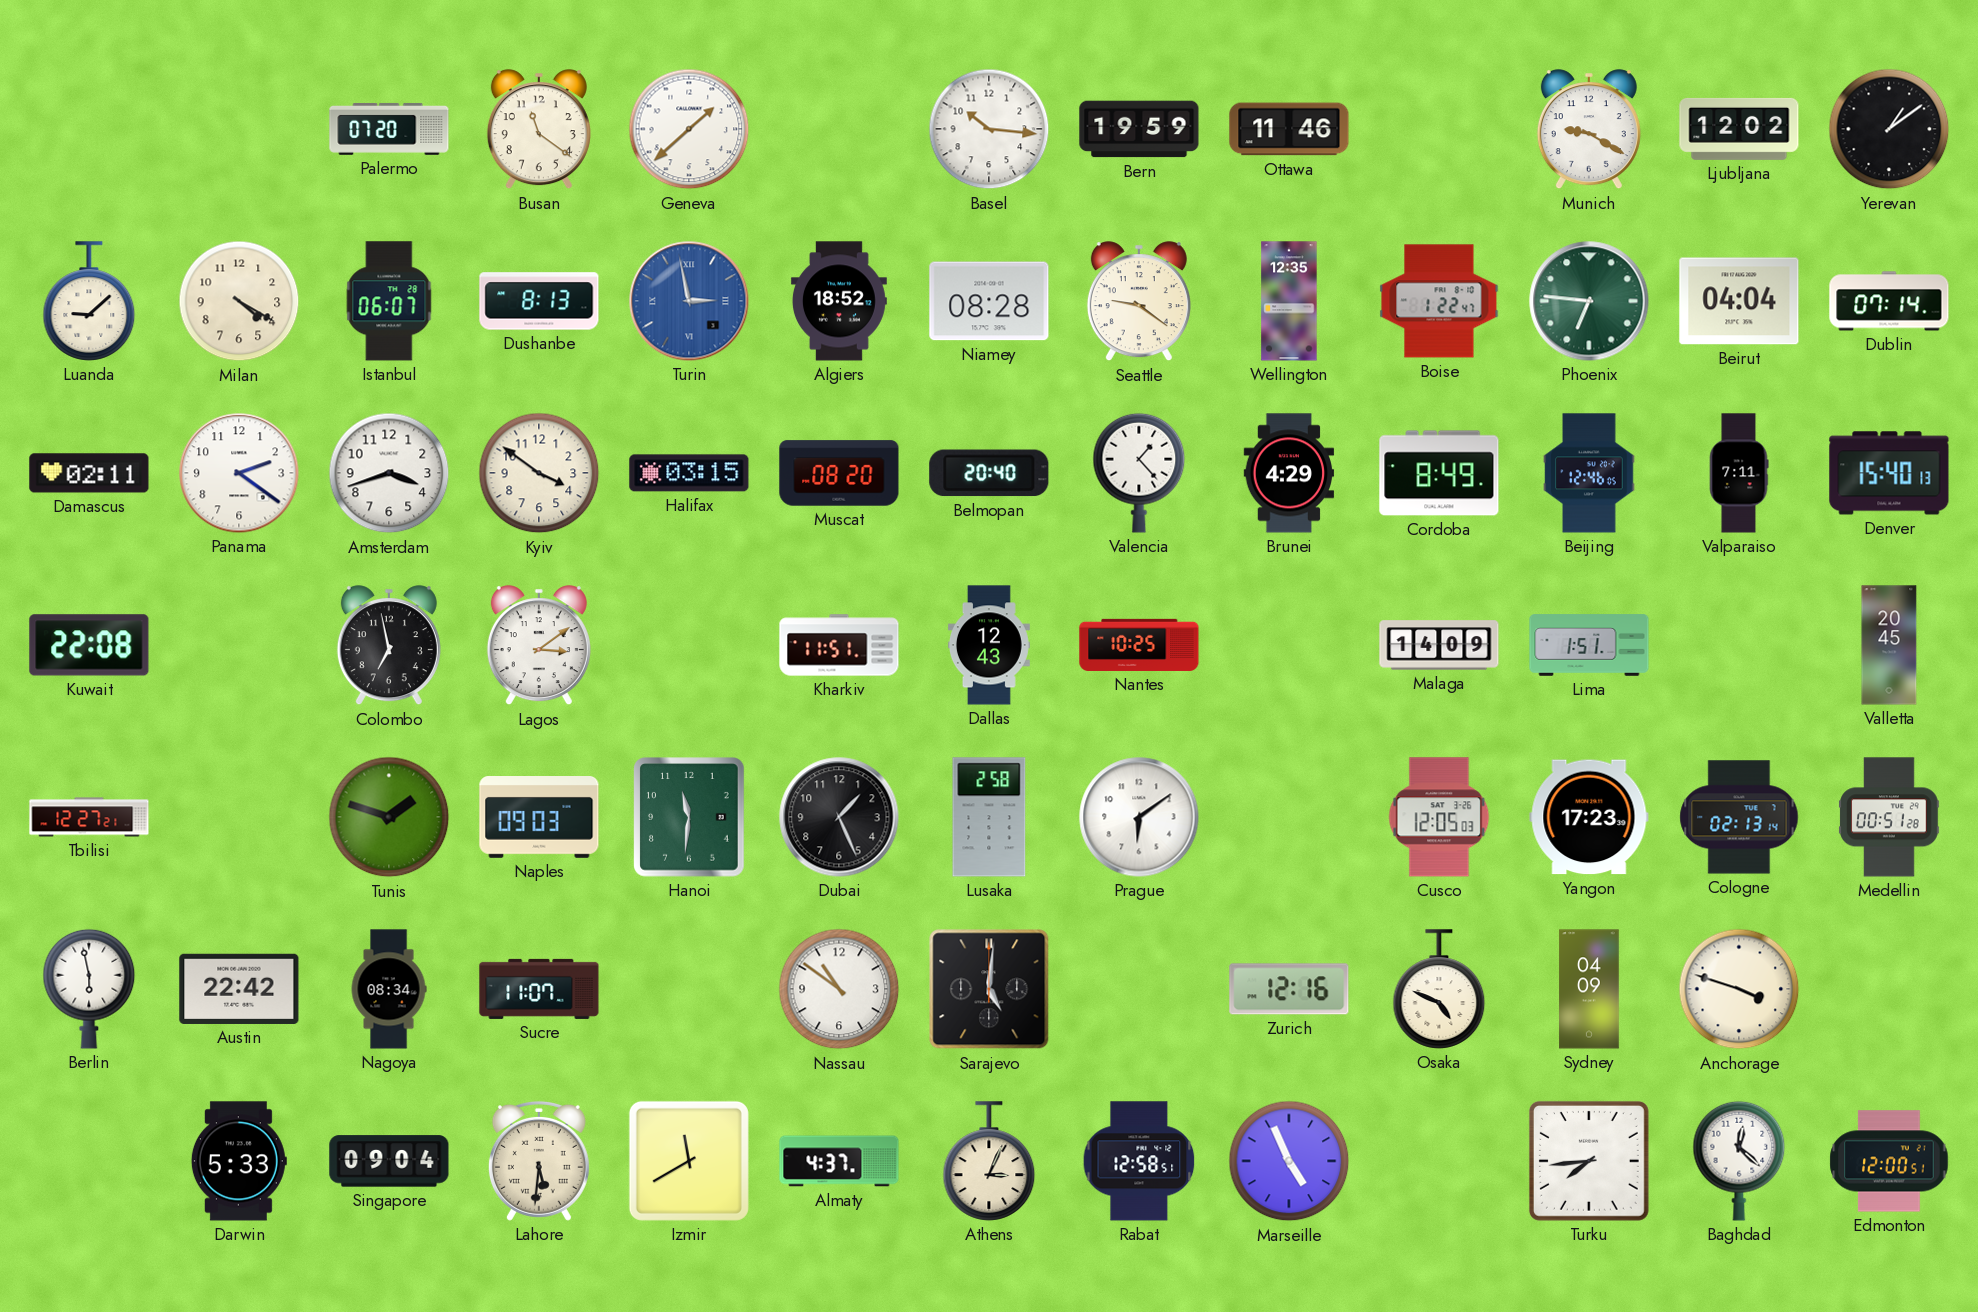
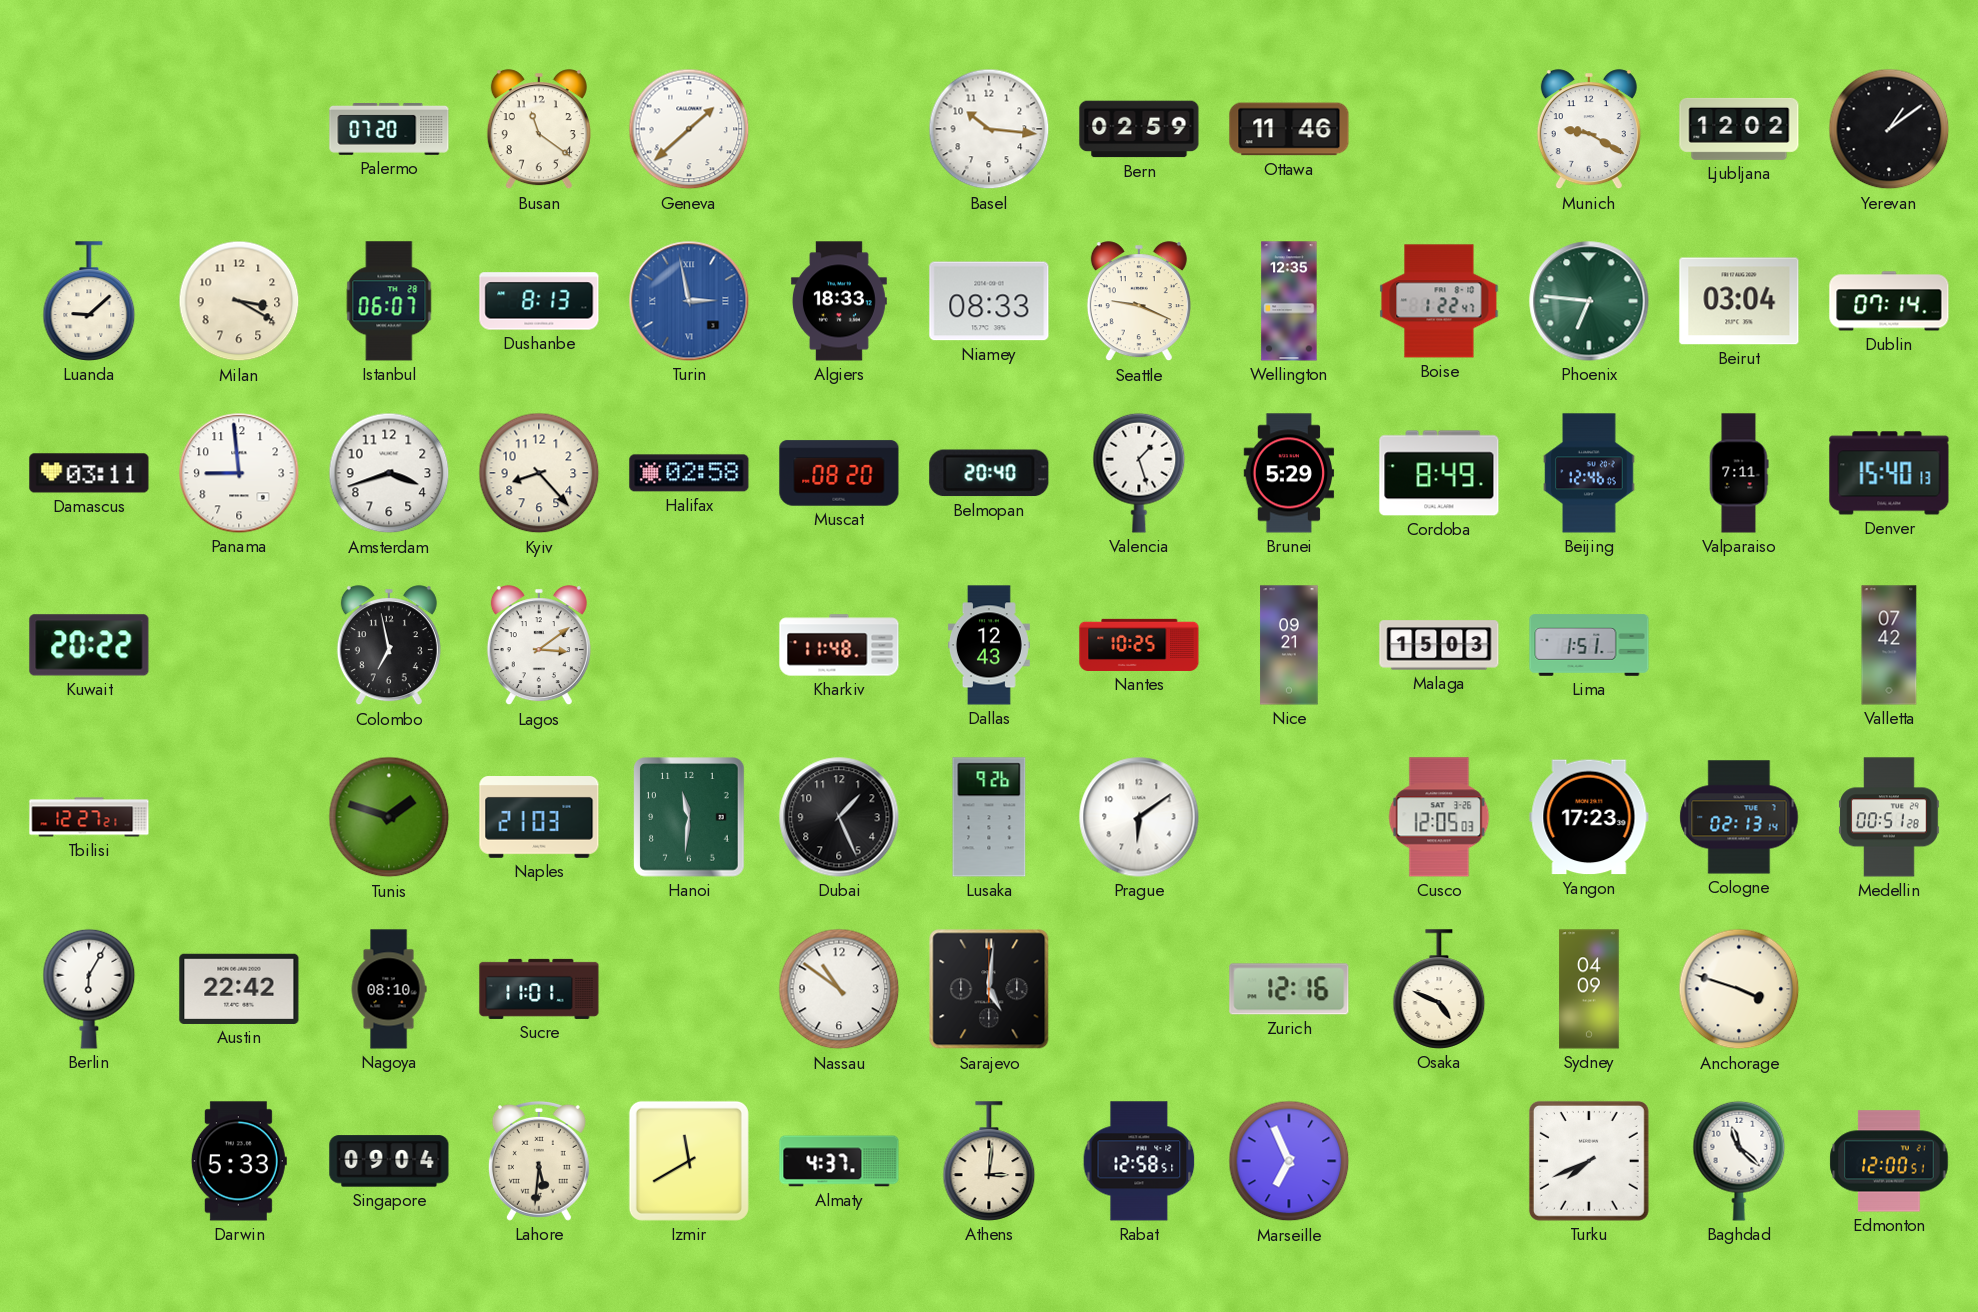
Bern: 19:59 -> 02:59 (1139, 129)
Milan: 4:20 -> 3:20 (239, 301)
Algiers: 18:52 -> 18:33 (839, 301)
Niamey: 08:28 -> 08:33 (989, 301)
Seattle: 9:21 -> 9:19 (1139, 302)
Beirut: 04:04 -> 03:04 (1739, 301)
Damascus: 02:11 -> 03:11 (89, 473)
Panama: 2:21 -> 8:59 (239, 473)
Kyiv: 3:51 -> 8:23 (539, 473)
Halifax: 03:15 -> 02:58 (689, 473)
Valencia: 1:23 -> 1:27 (1139, 473)
Brunei: 4:29 -> 5:29 (1289, 473)
Kuwait: 22:08 -> 20:22 (89, 645)
Kharkiv: 11:51 -> 11:48 (839, 645)
Nice: none -> 09:21 (1289, 645)
Malaga: 14:09 -> 15:03 (1439, 645)
Valletta: 20:45 -> 07:42 (1889, 645)
Naples: 09:03 -> 21:03 (539, 818)
Lusaka: 2:58 -> 9:26 (989, 817)
Berlin: 5:58 -> 6:05 (89, 989)
Nagoya: 08:34 -> 08:10 (389, 989)
Sucre: 11:07 -> 11:01 (539, 989)
Athens: 3:04 -> 3:01 (989, 1161)
Marseille: 4:56 -> 6:56 (1289, 1161)
Turku: 7:44 -> 7:41 (1589, 1161)
Baghdad: 12:22 -> 11:22 (1739, 1161)
